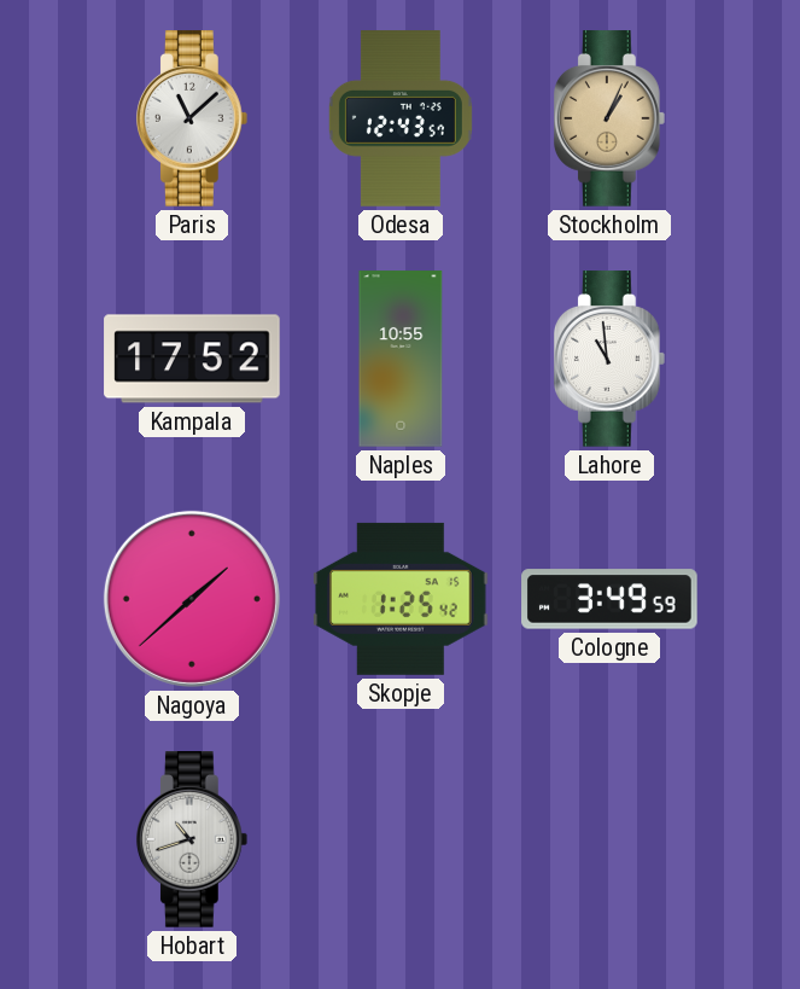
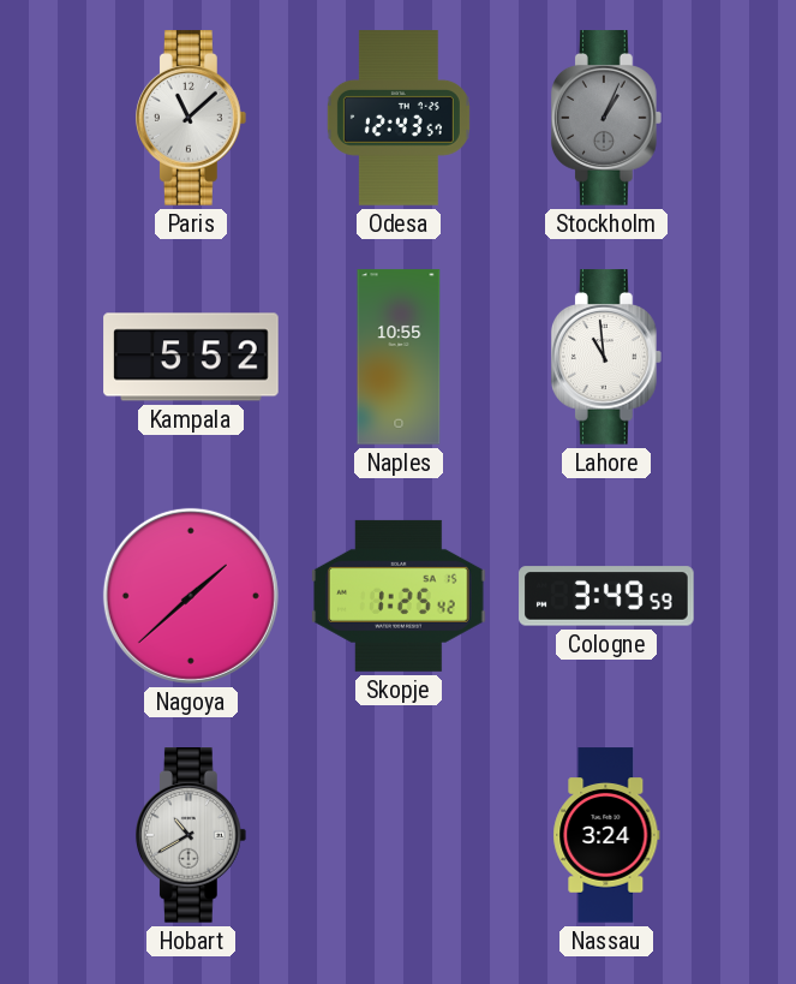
Stockholm dial: champagne -> grey (606, 118)
Kampala: 17:52 -> 5:52 (191, 357)
Hobart: 10:42 -> 10:40 (191, 835)
Nassau: none -> 3:24 (606, 835)
